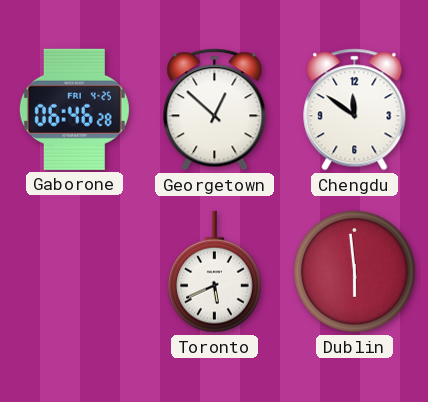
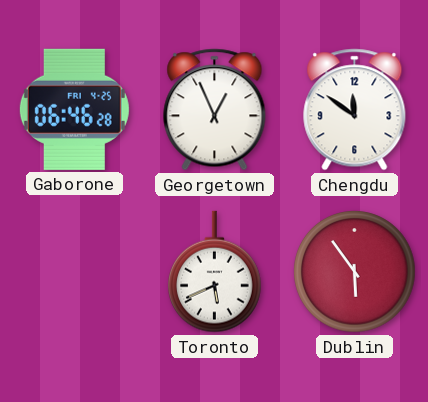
Georgetown: 12:52 -> 12:56 (215, 110)
Dublin: 5:59 -> 5:54 (355, 272)
